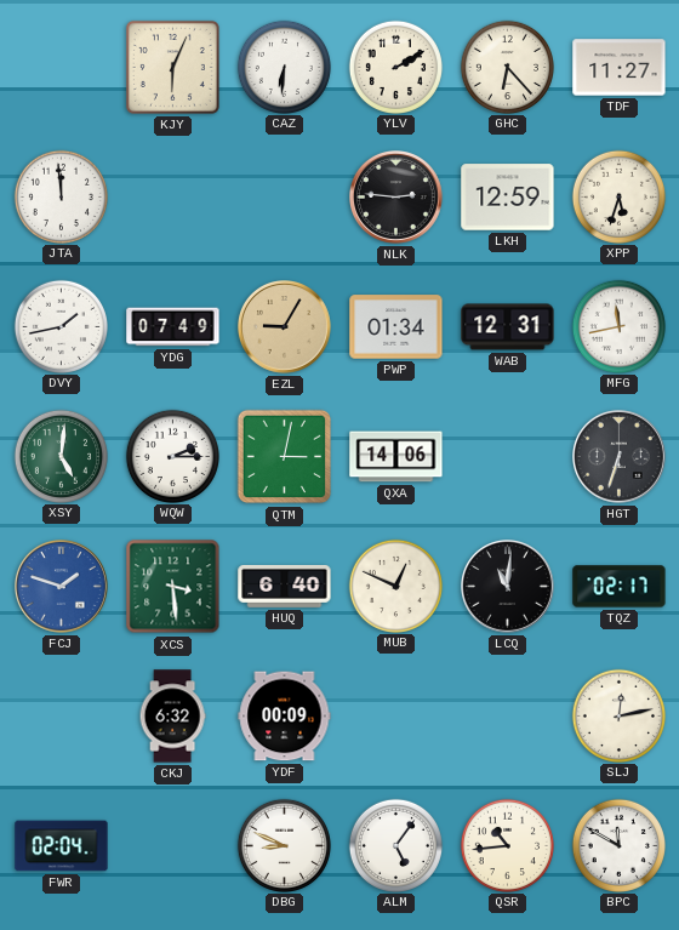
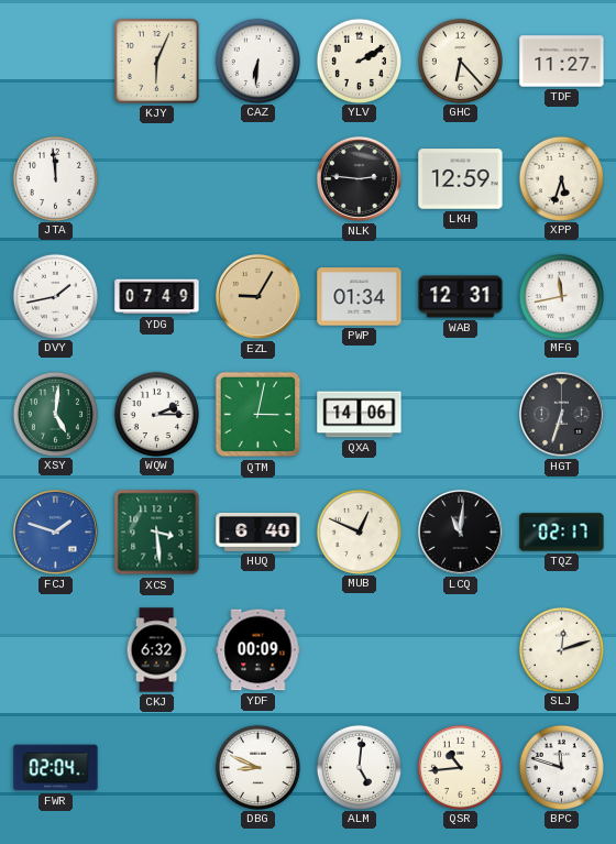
SLJ: 12:13 -> 12:12 (561, 649)
ALM: 5:06 -> 5:01 (359, 767)
BPC: 11:50 -> 11:48 (561, 767)
